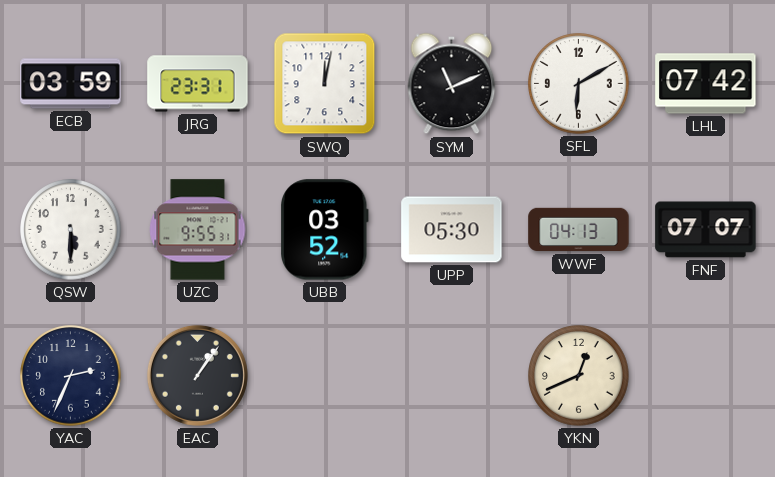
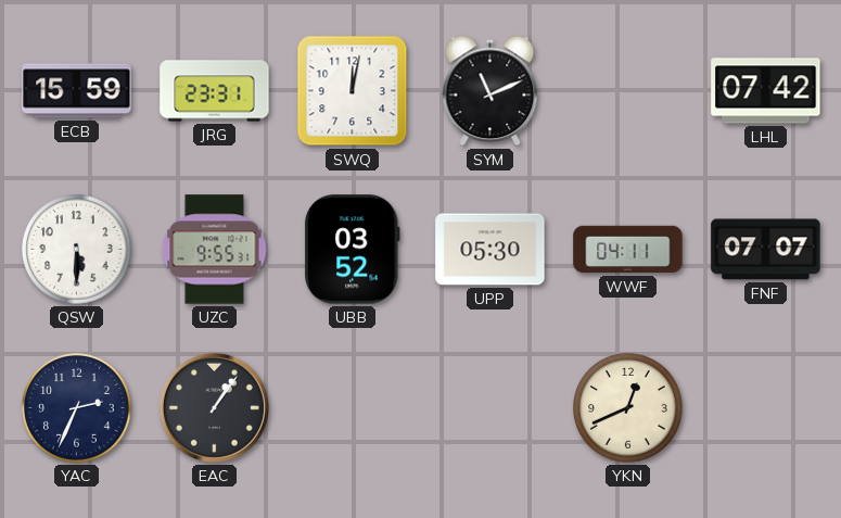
ECB: 03:59 -> 15:59 (77, 91)
SFL: 6:10 -> none (579, 84)
WWF: 04:13 -> 04:11 (628, 250)
